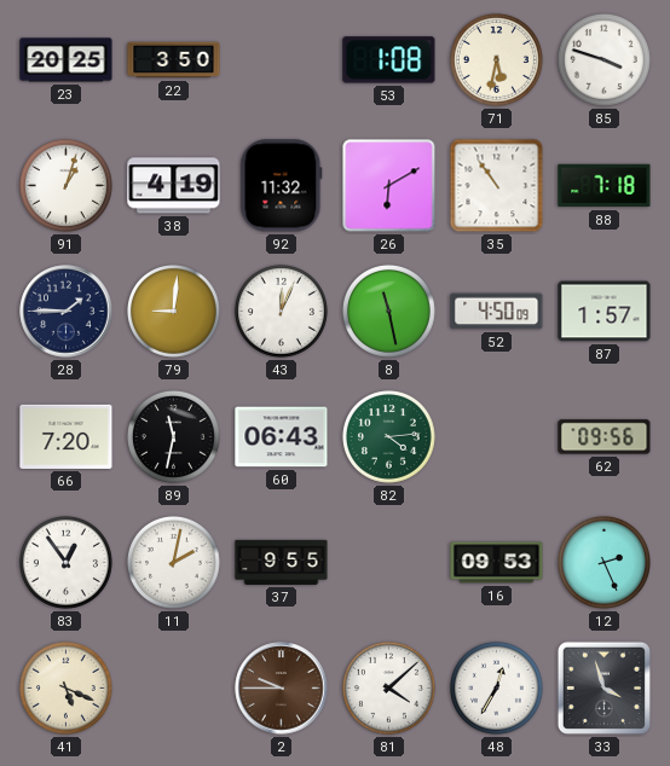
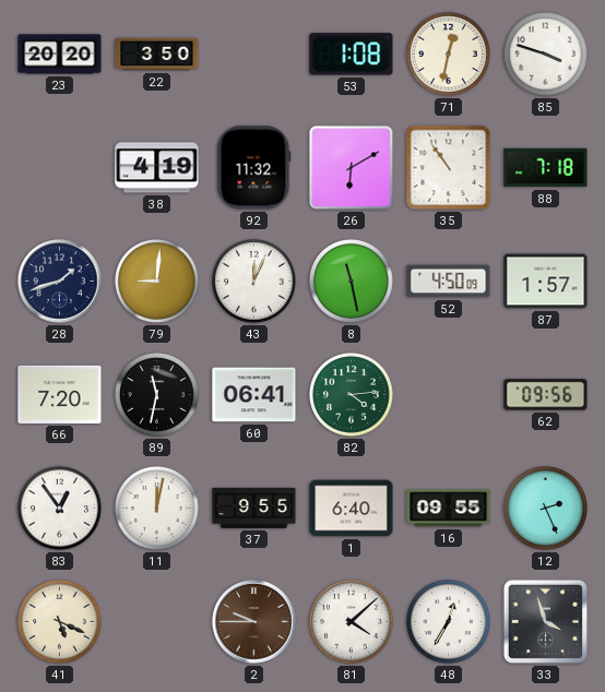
23: 20:25 -> 20:20 (60, 55)
71: 5:32 -> 12:32 (448, 53)
91: 1:03 -> none (65, 185)
28: 1:45 -> 1:42 (60, 282)
60: 06:43 -> 06:41 (254, 395)
11: 2:02 -> 12:02 (156, 508)
1: none -> 6:40 (352, 509)
16: 09:53 -> 09:55 (449, 509)
